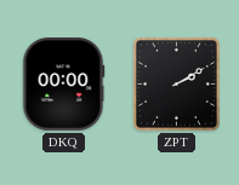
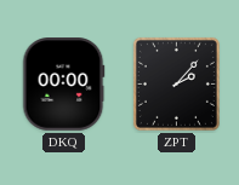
ZPT: 2:10 -> 2:07 (176, 83)
